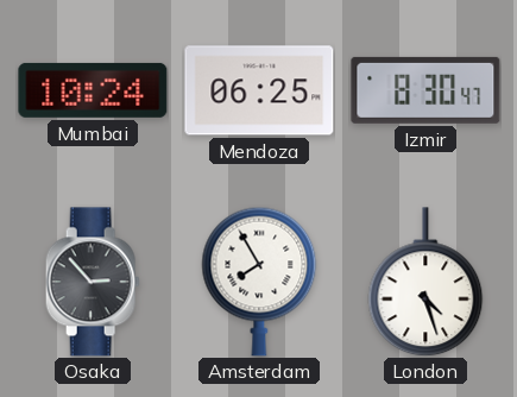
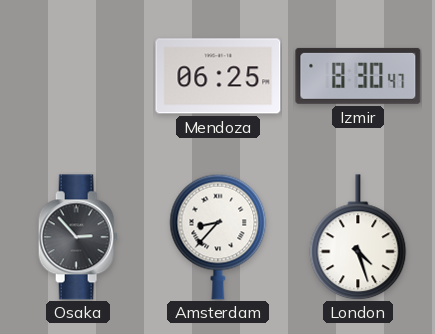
Mumbai: 10:24 -> none (93, 90)
Amsterdam: 7:55 -> 8:37 (218, 237)
